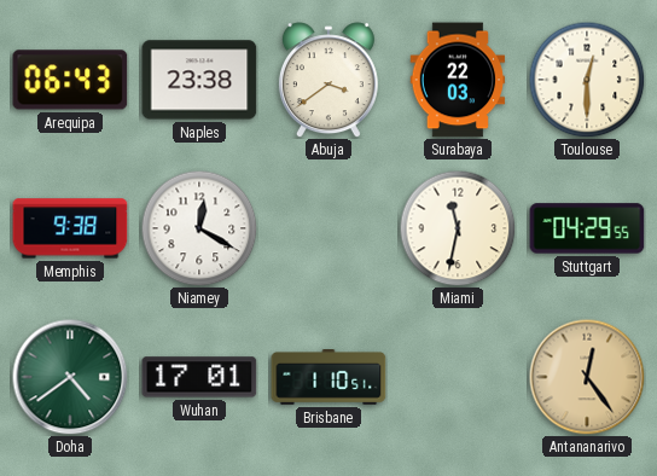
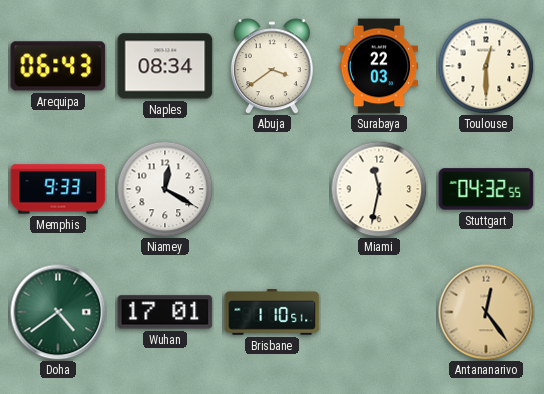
Naples: 23:38 -> 08:34 (165, 66)
Memphis: 9:38 -> 9:33 (58, 189)
Stuttgart: 04:29 -> 04:32 (486, 189)
